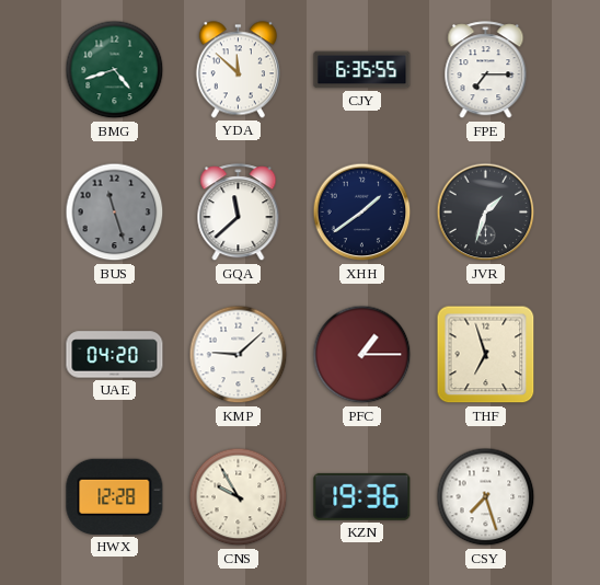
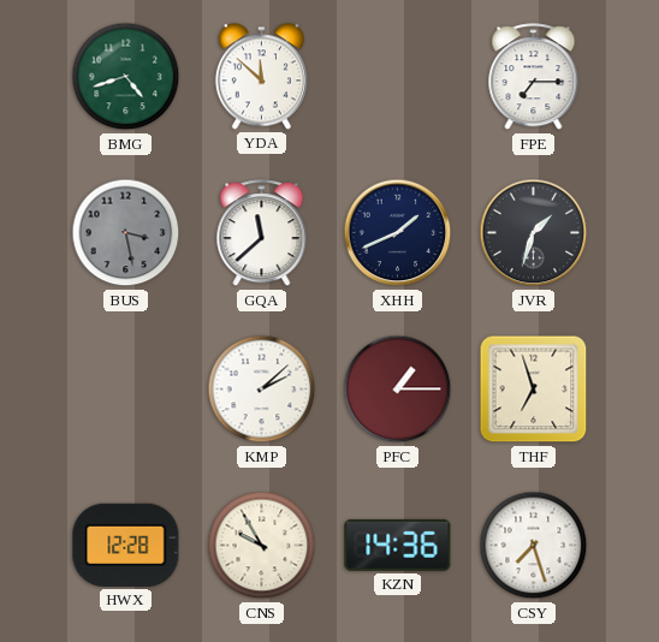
CJY: 6:35 -> none (362, 70)
BUS: 11:27 -> 3:28 (126, 233)
XHH: 1:39 -> 1:41 (398, 233)
UAE: 04:20 -> none (115, 355)
KMP: 9:08 -> 2:08 (262, 390)
KZN: 19:36 -> 14:36 (398, 545)
